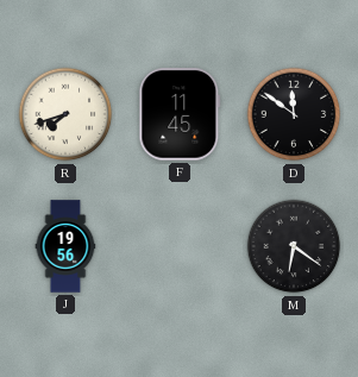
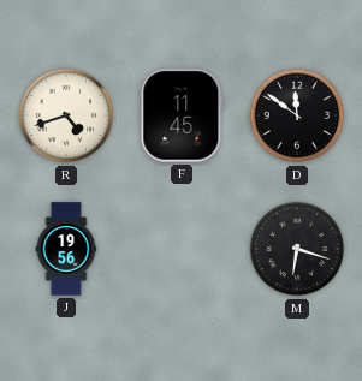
R: 7:42 -> 4:42 (66, 115)
M: 6:21 -> 6:18 (297, 249)
